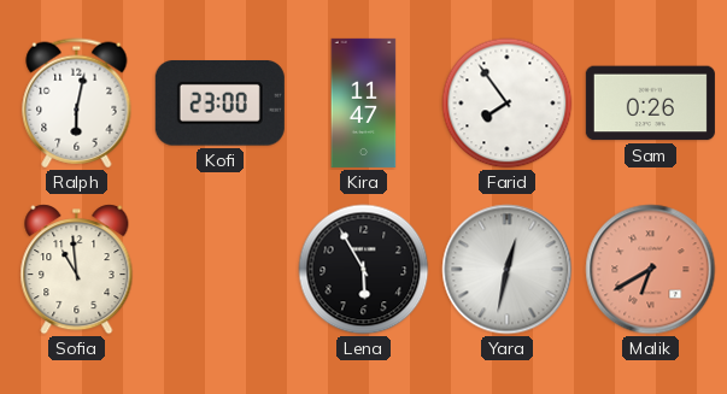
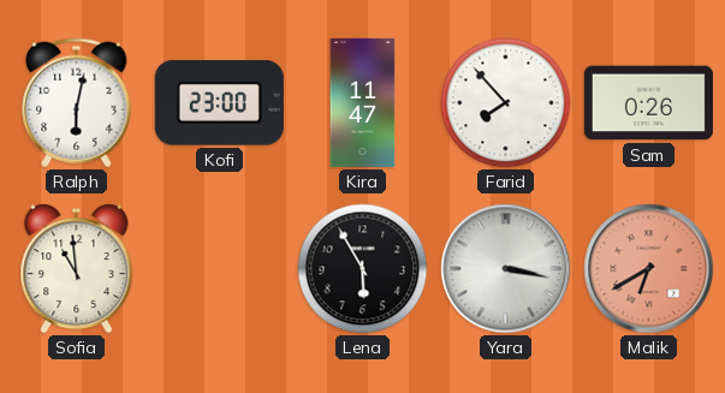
Farid: 7:54 -> 7:53 (506, 103)
Yara: 12:32 -> 3:17 (506, 269)
